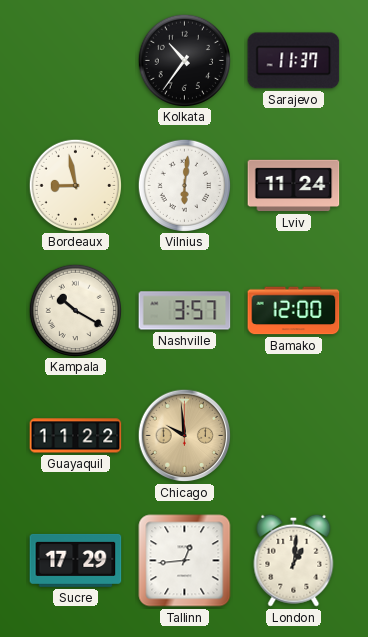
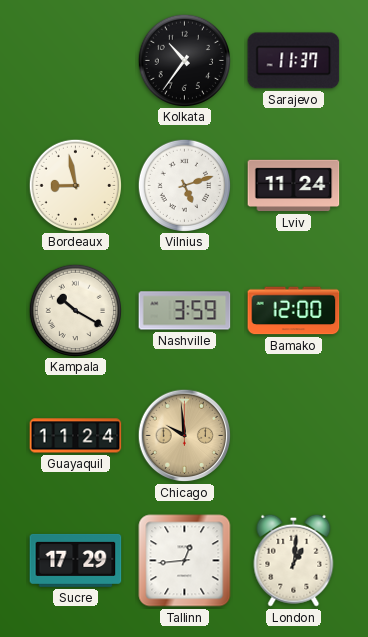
Vilnius: 6:01 -> 5:12 (184, 185)
Nashville: 3:57 -> 3:59 (185, 311)
Guayaquil: 11:22 -> 11:24 (76, 436)
